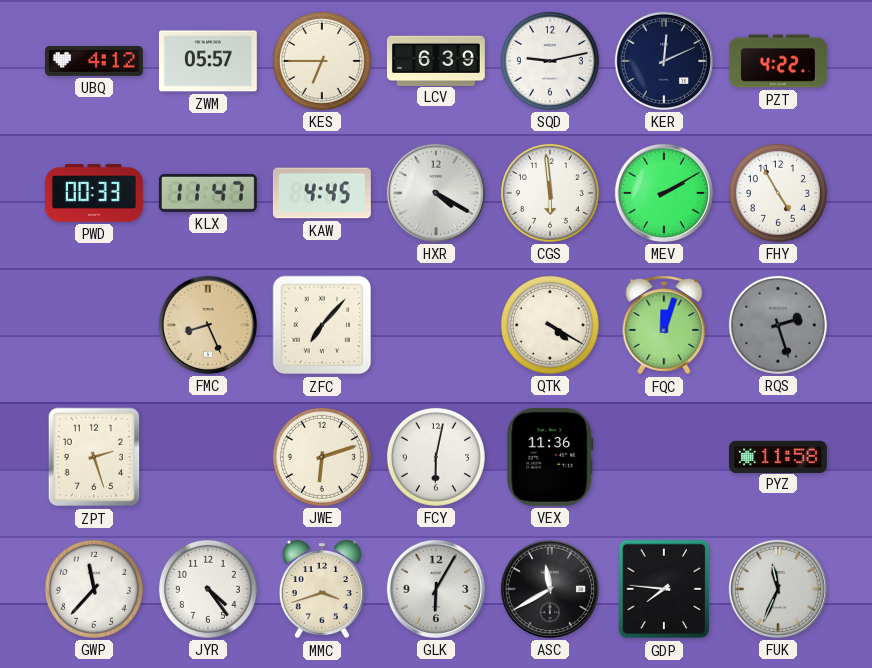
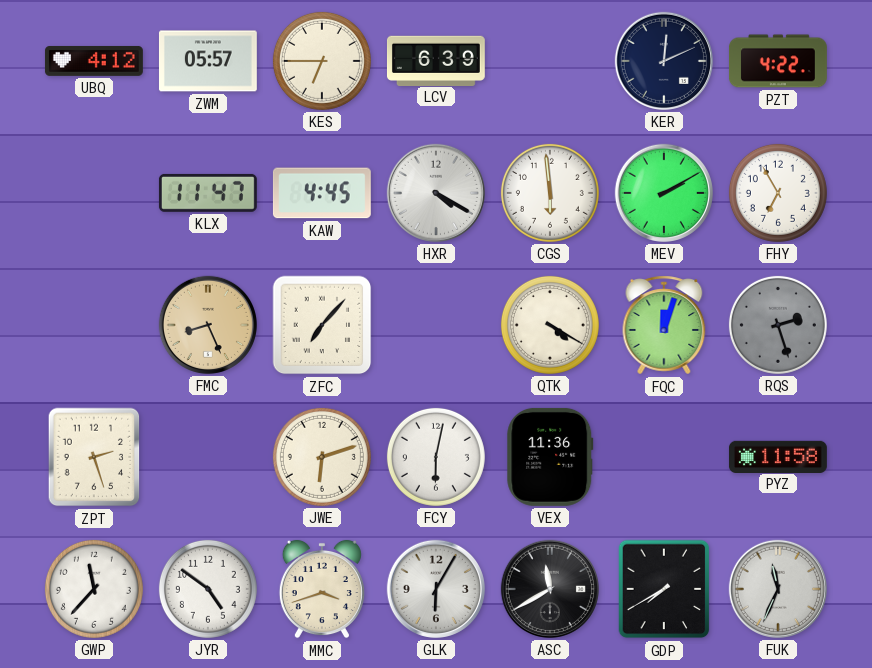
SQD: 9:13 -> none (550, 61)
PWD: 00:33 -> none (94, 193)
FHY: 4:55 -> 6:55 (778, 193)
JYR: 4:24 -> 4:51 (208, 589)
GDP: 7:46 -> 7:40 (664, 589)
